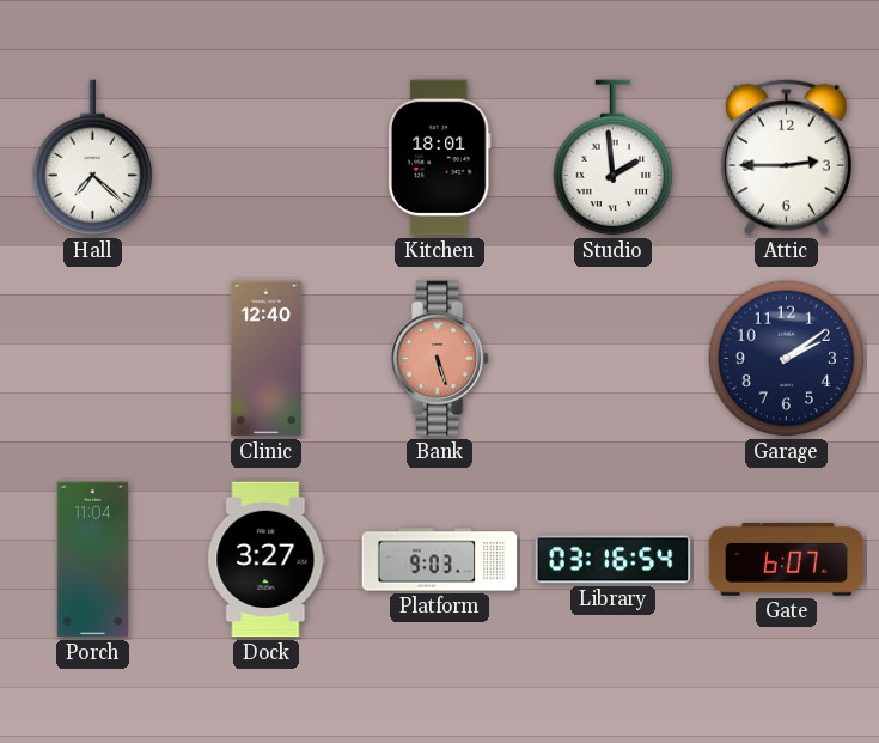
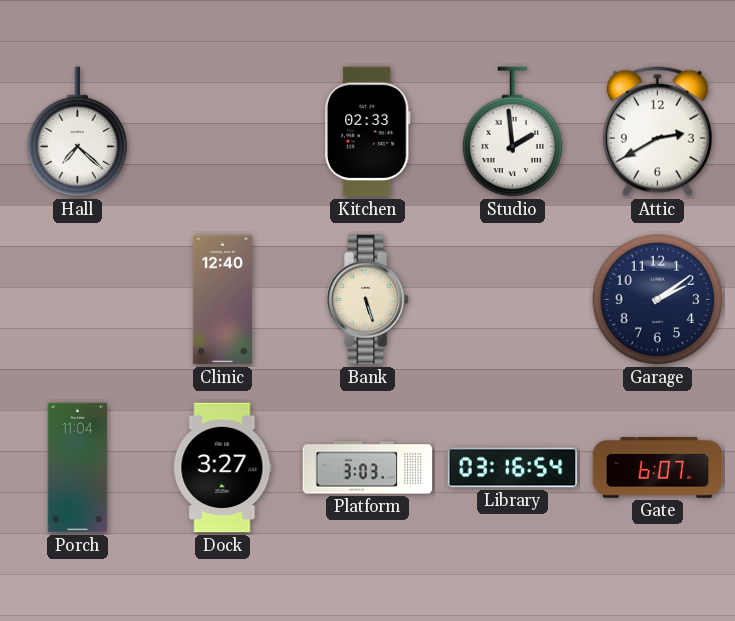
Kitchen: 18:01 -> 02:33 (367, 132)
Attic: 2:45 -> 2:40 (657, 131)
Bank dial: salmon -> cream (368, 300)
Platform: 9:03 -> 3:03 (368, 468)
